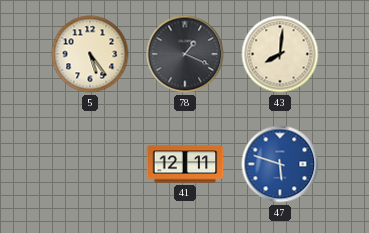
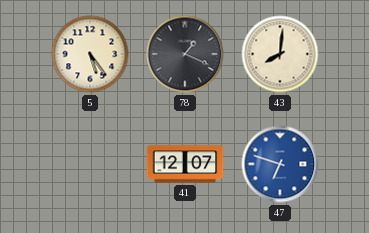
41: 12:11 -> 12:07 (185, 164)
47: 5:48 -> 6:48 (280, 164)
